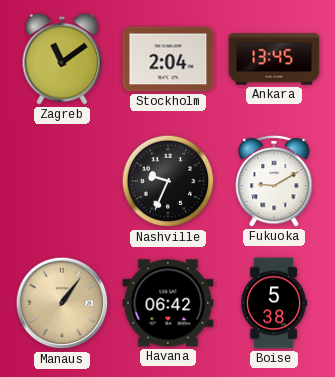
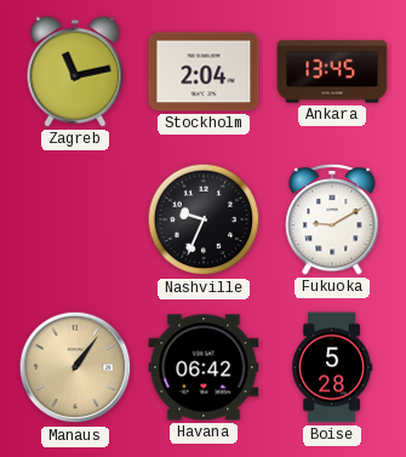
Zagreb: 11:09 -> 11:13 (75, 72)
Boise: 5:38 -> 5:28 (333, 367)
